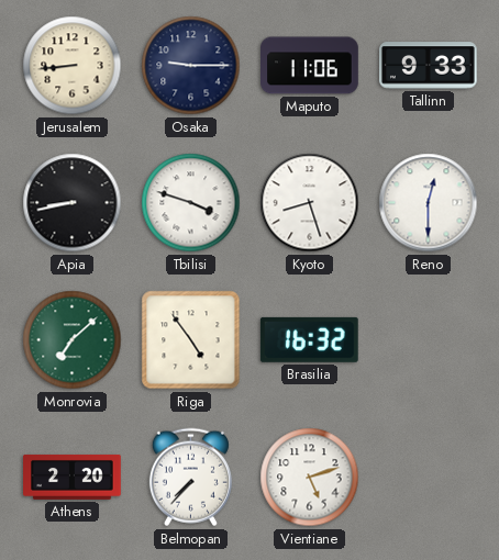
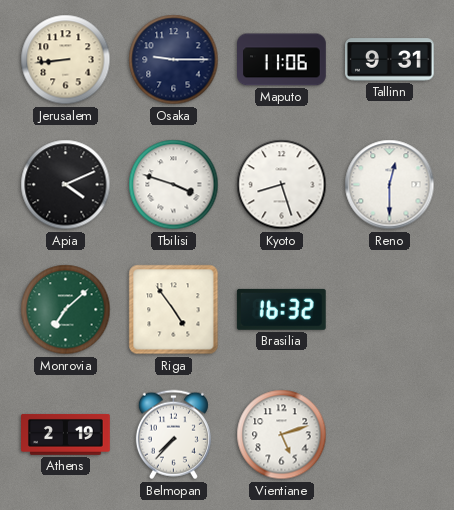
Tallinn: 9:33 -> 9:31 (390, 60)
Apia: 8:43 -> 4:11 (66, 185)
Athens: 2:20 -> 2:19 (66, 435)
